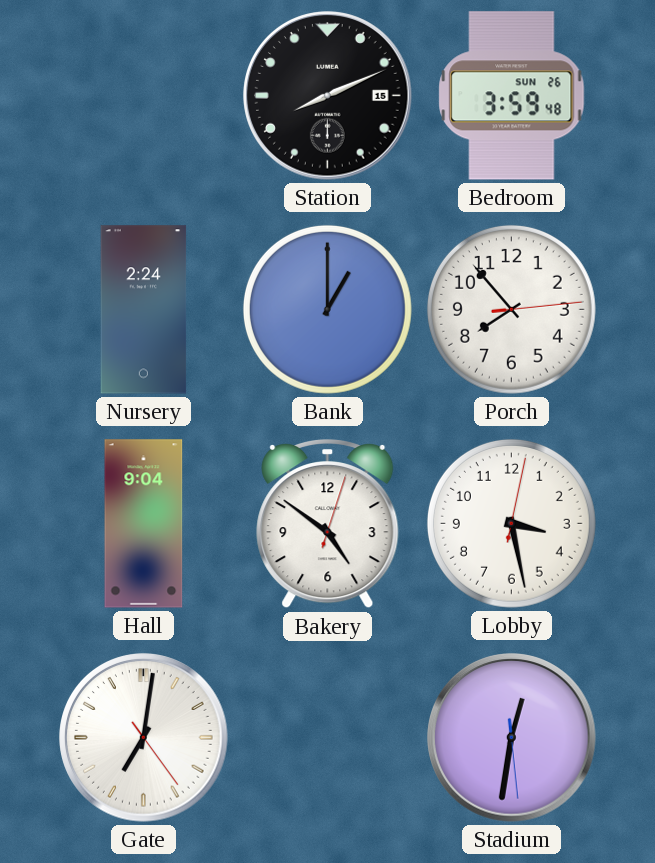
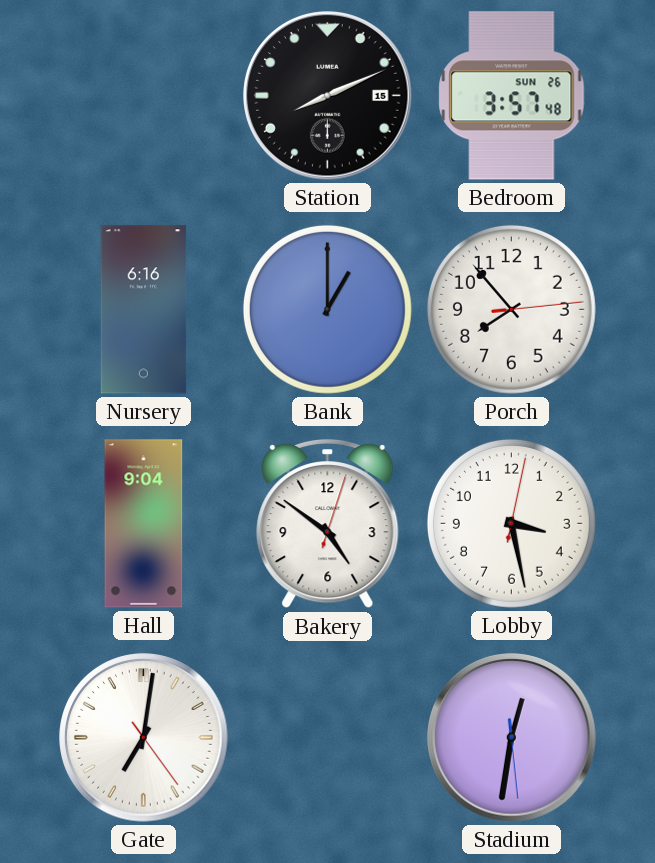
Bedroom: 3:59 -> 3:57 (512, 96)
Nursery: 2:24 -> 6:16 (144, 310)
